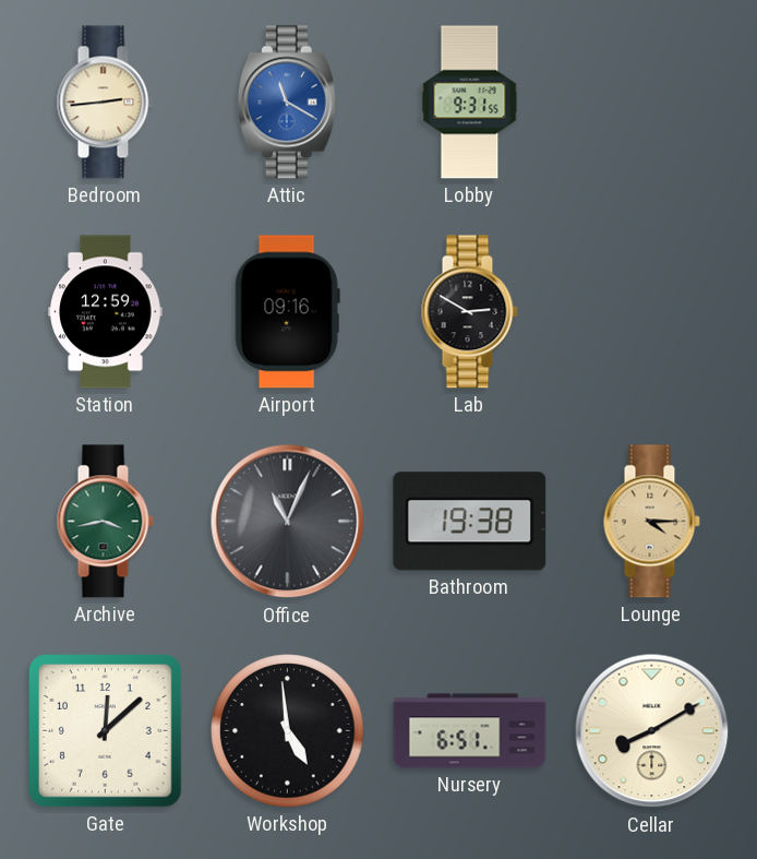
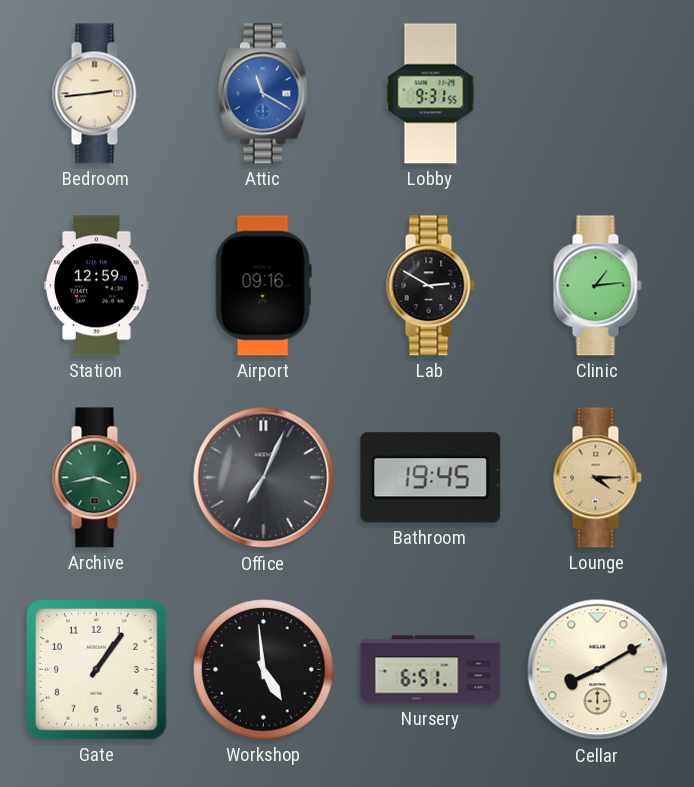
Clinic: none -> 1:14 (597, 286)
Office: 11:04 -> 7:04 (264, 478)
Bathroom: 19:38 -> 19:45 (431, 478)
Gate: 12:08 -> 1:06 (97, 670)
